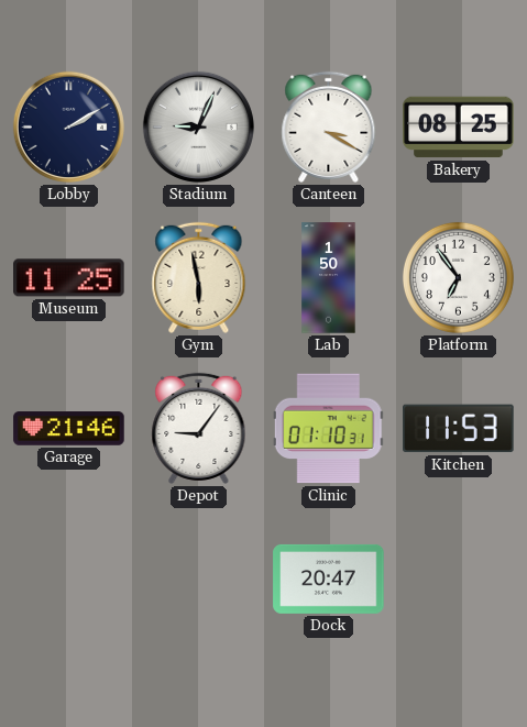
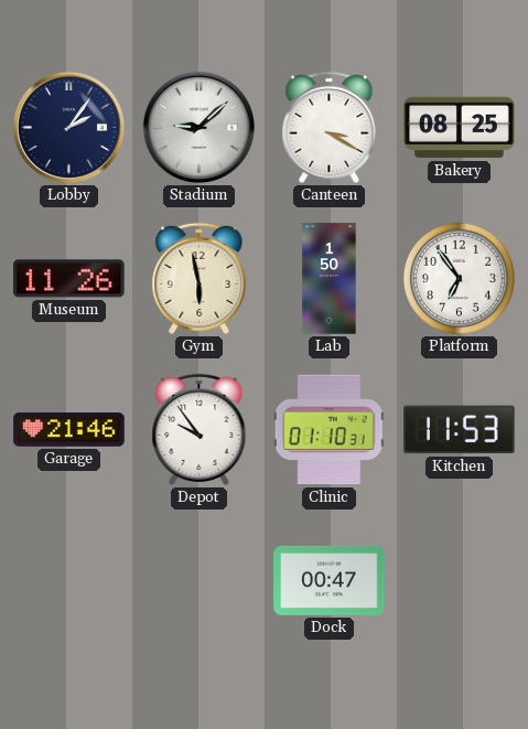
Lobby: 2:10 -> 2:06 (68, 127)
Stadium: 9:04 -> 9:08 (198, 127)
Museum: 11:25 -> 11:26 (69, 279)
Depot: 9:06 -> 9:54 (200, 429)
Dock: 20:47 -> 00:47 (330, 580)
